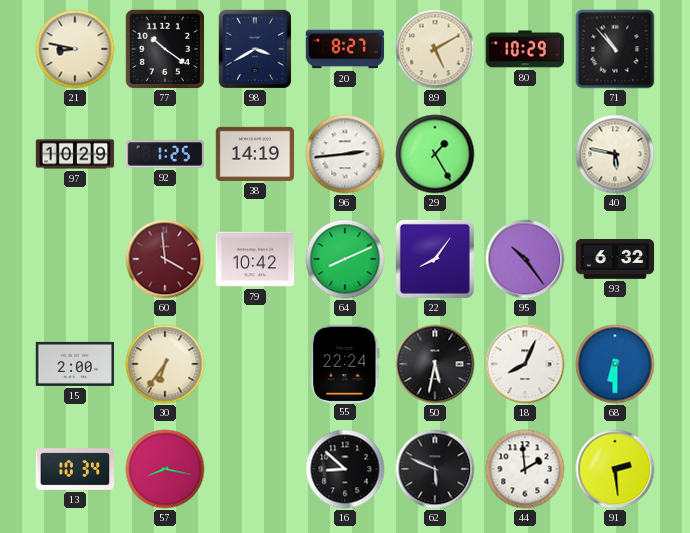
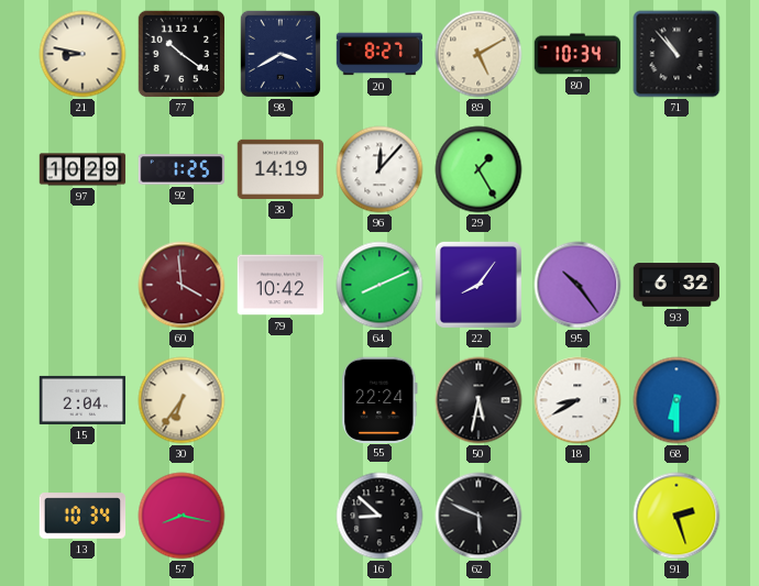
80: 10:29 -> 10:34 (577, 54)
96: 2:44 -> 12:07 (380, 169)
40: 5:47 -> none (615, 154)
15: 2:00 -> 2:04 (82, 400)
18: 8:04 -> 8:40 (577, 400)
44: 1:59 -> none (525, 469)
91: 2:29 -> 2:27 (676, 516)
